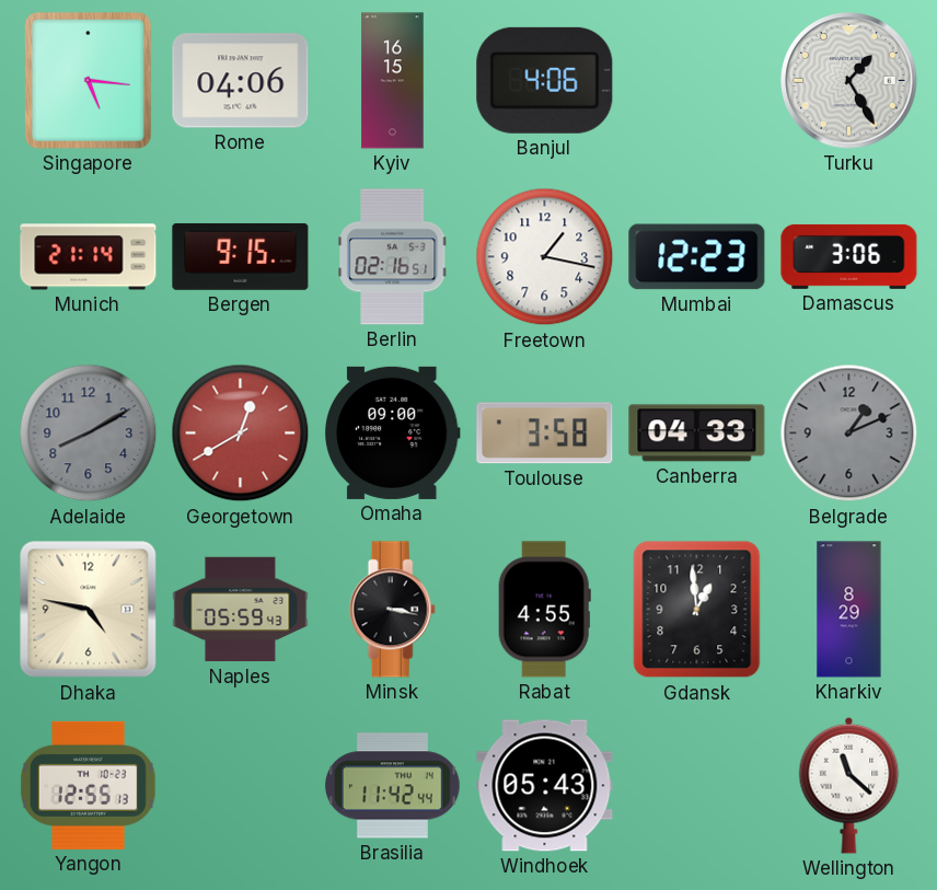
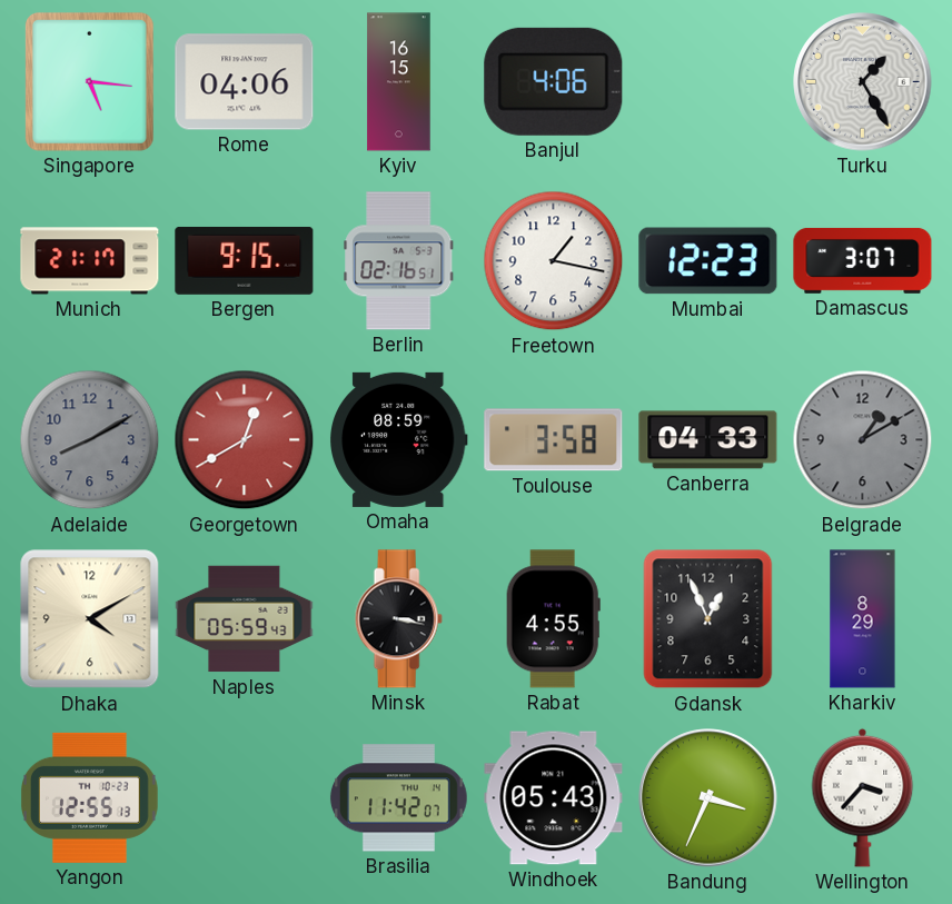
Munich: 21:14 -> 21:17 (90, 261)
Damascus: 3:06 -> 3:07 (863, 260)
Omaha: 09:00 -> 08:59 (398, 439)
Belgrade: 1:11 -> 1:10 (863, 440)
Dhaka: 4:47 -> 4:10 (90, 619)
Gdansk: 12:59 -> 12:56 (708, 619)
Brasilia: 11:42:44 -> 11:42:07 (398, 798)
Bandung: none -> 3:34 (708, 798)
Wellington: 11:22 -> 3:37 (863, 797)
